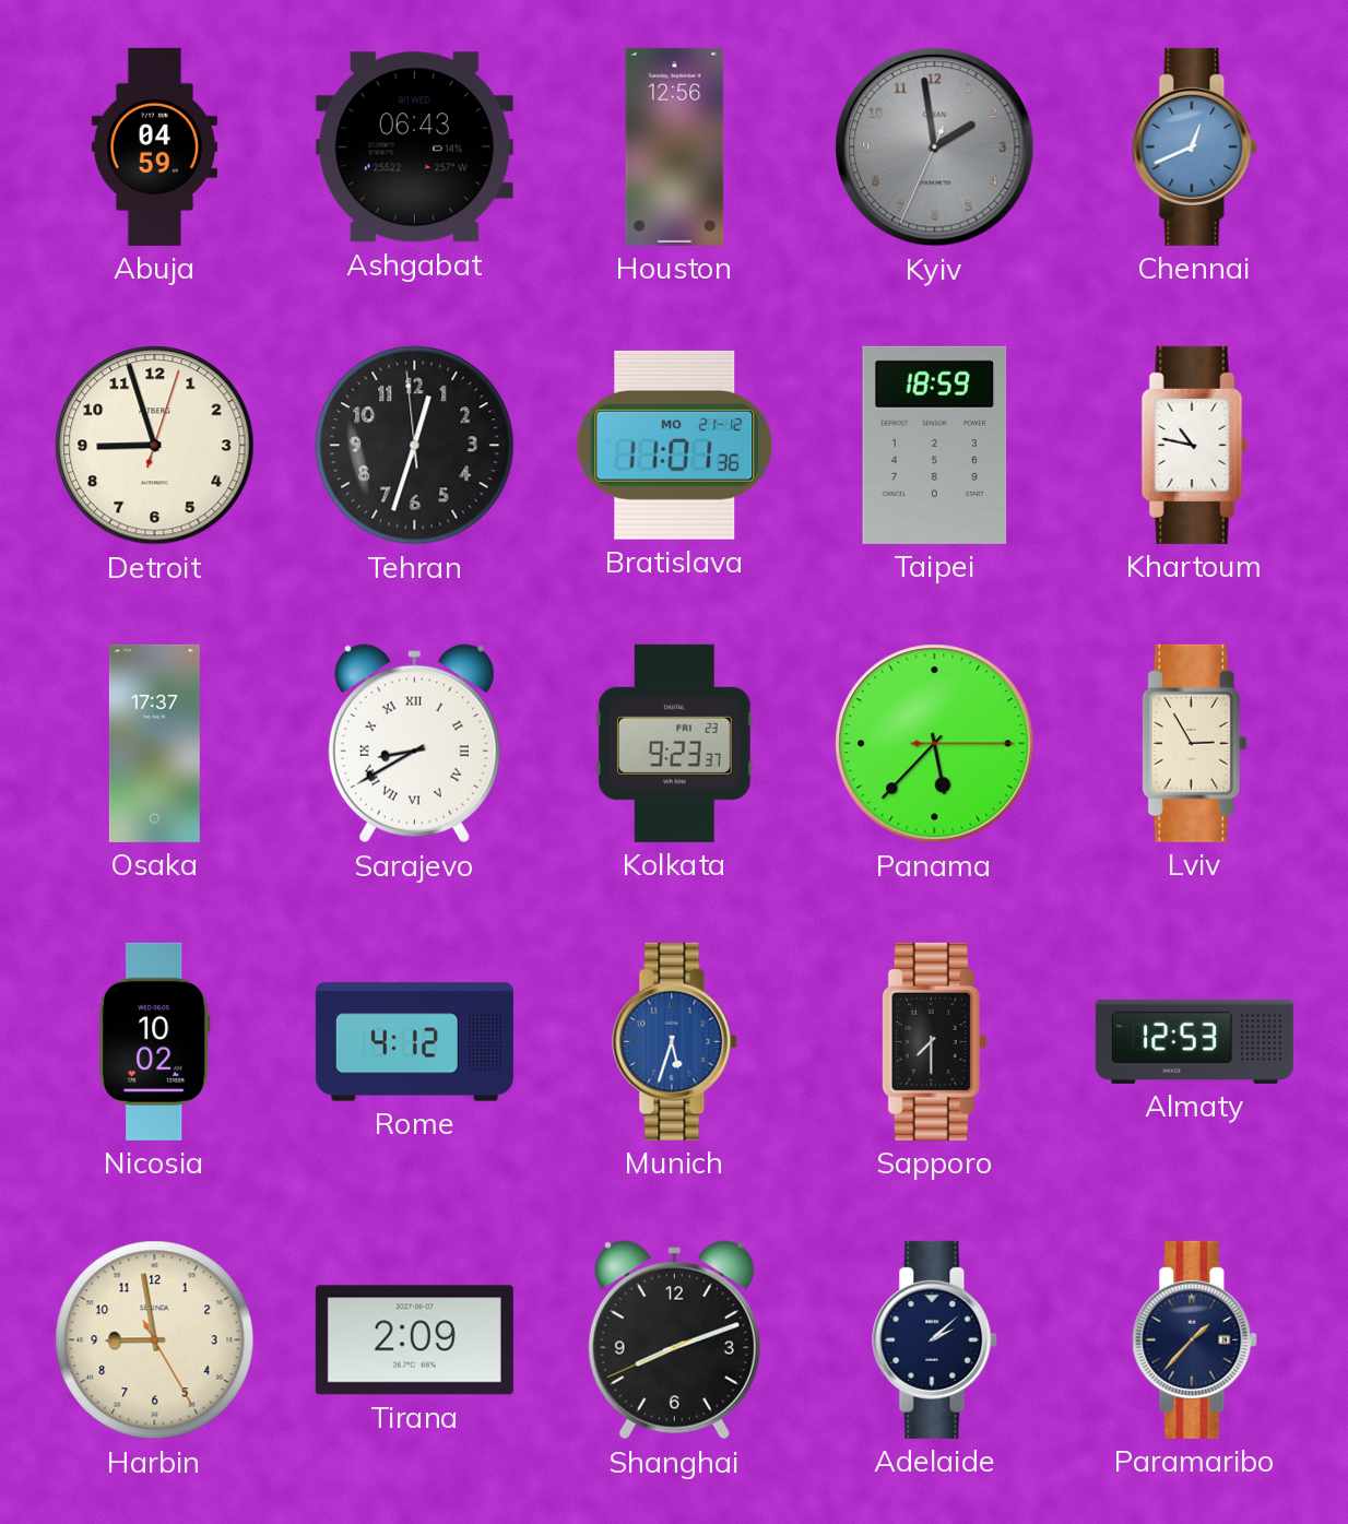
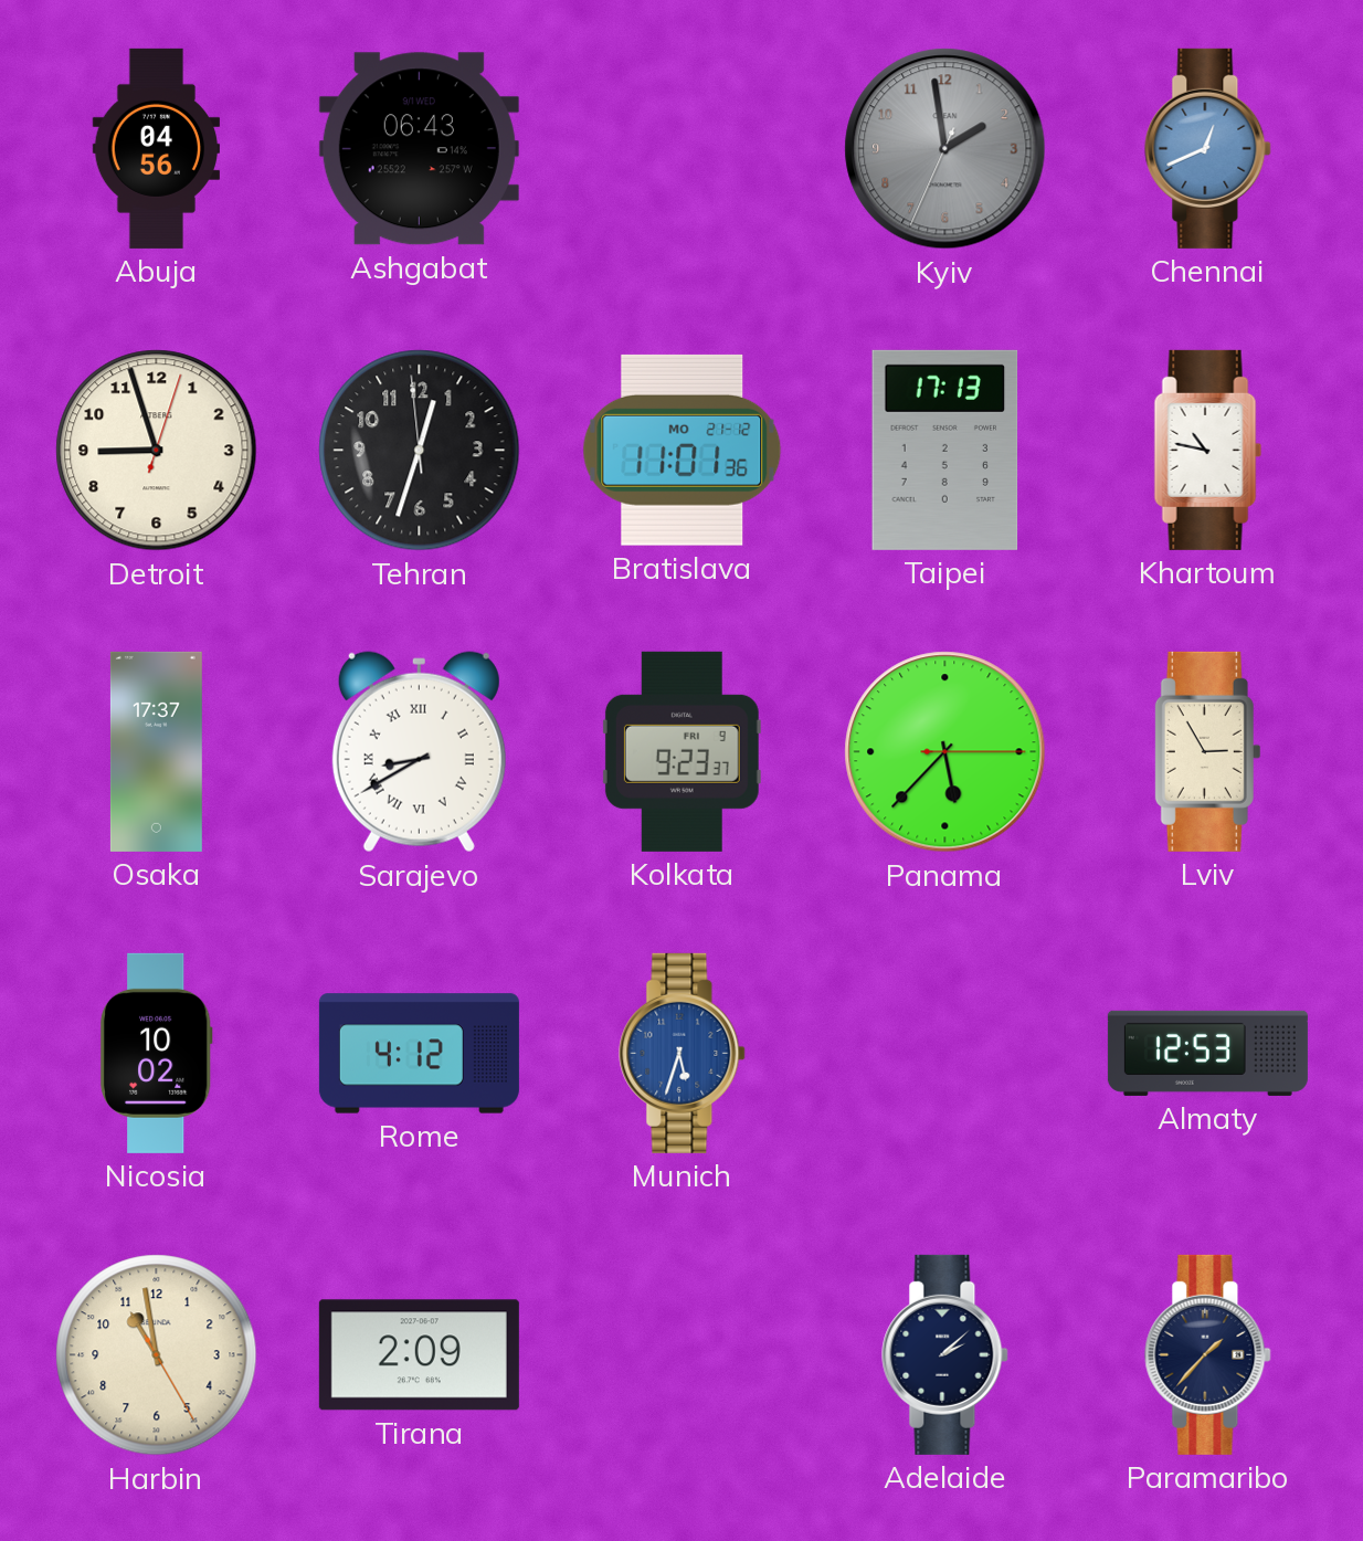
Abuja: 04:59 -> 04:56 (156, 148)
Houston: 12:56 -> none (675, 146)
Taipei: 18:59 -> 17:13 (945, 450)
Kolkata date: FRI 23 -> FRI 9 (681, 751)
Sapporo: 7:30 -> none (934, 1041)
Harbin: 8:58 -> 10:58 (157, 1355)
Shanghai: 8:11 -> none (674, 1340)
